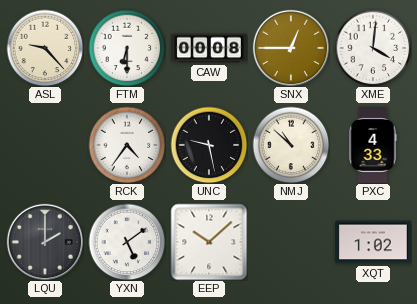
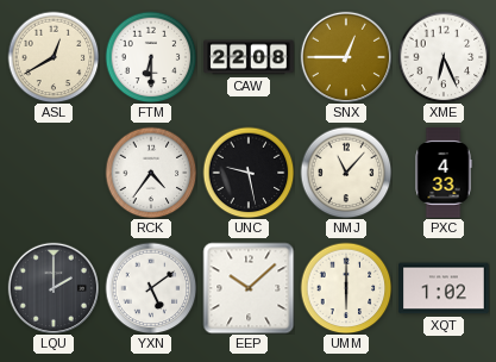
ASL: 9:23 -> 12:40 (54, 57)
CAW: 00:08 -> 22:08 (249, 57)
XME: 4:01 -> 6:26 (444, 57)
NMJ: 10:52 -> 11:07 (346, 173)
UMM: none -> 6:00 (346, 288)
